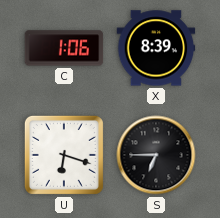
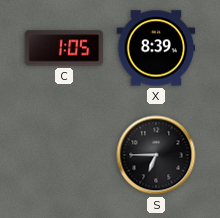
C: 1:06 -> 1:05 (64, 48)
U: 6:18 -> none (64, 155)
